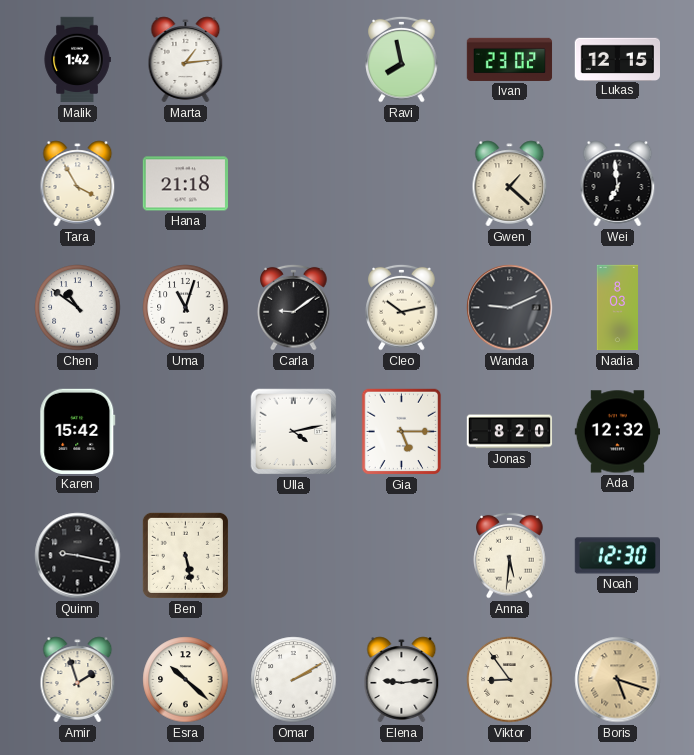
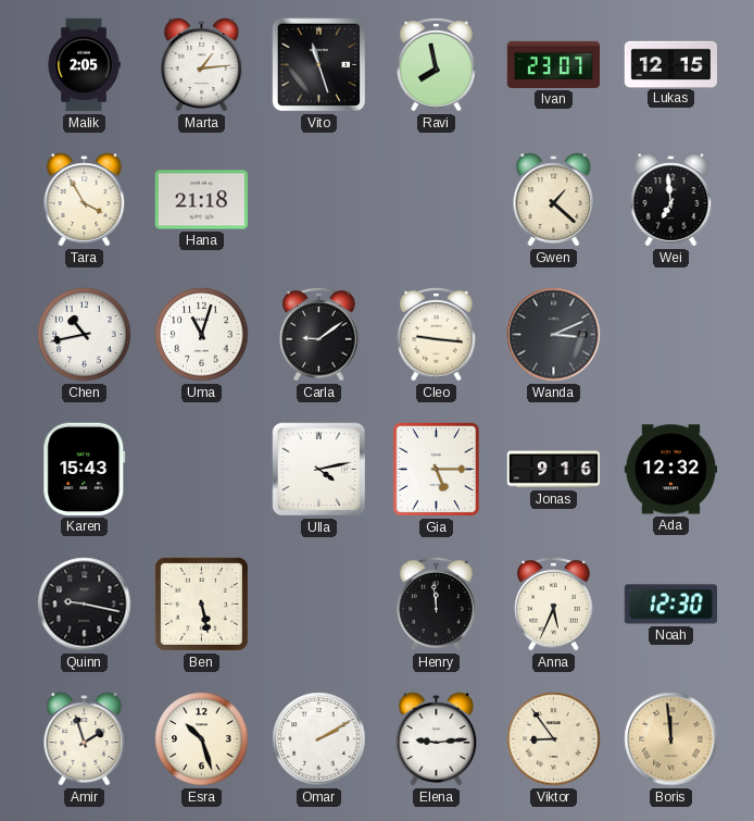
Malik: 1:42 -> 2:05 (84, 65)
Vito: none -> 11:27 (319, 65)
Ivan: 23:02 -> 23:07 (554, 64)
Chen: 10:51 -> 10:43 (85, 335)
Cleo: 10:13 -> 9:16 (437, 334)
Wanda: 9:11 -> 3:11 (554, 335)
Nadia: 8:03 -> none (618, 308)
Karen: 15:42 -> 15:43 (85, 469)
Jonas: 8:20 -> 9:16 (554, 470)
Henry: none -> 11:59 (437, 604)
Anna: 5:31 -> 5:34 (554, 604)
Esra: 10:22 -> 10:27 (202, 739)
Boris: 5:18 -> 11:59 (671, 739)
